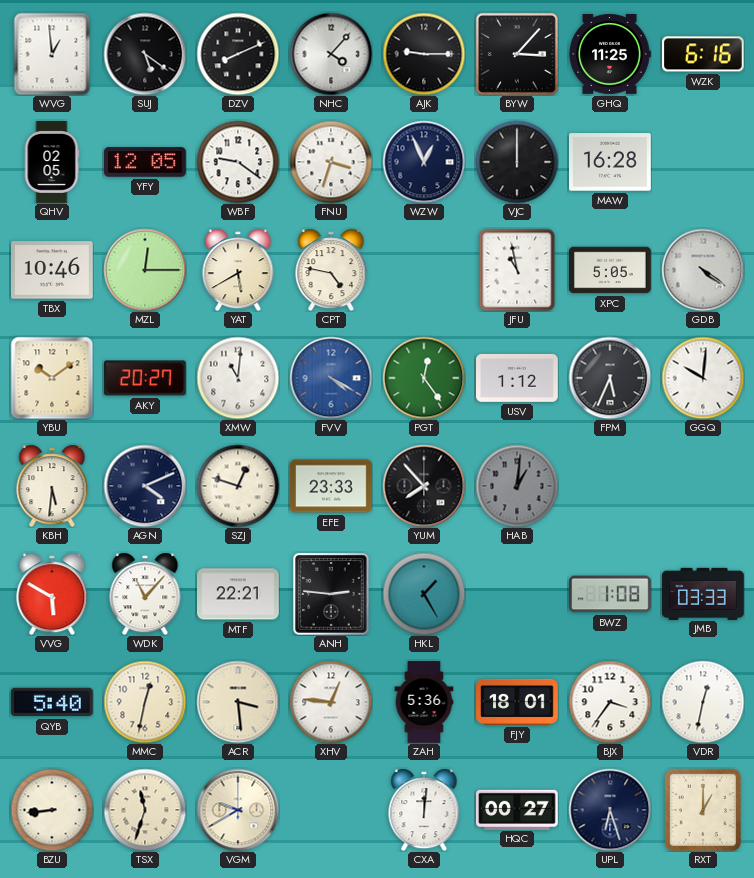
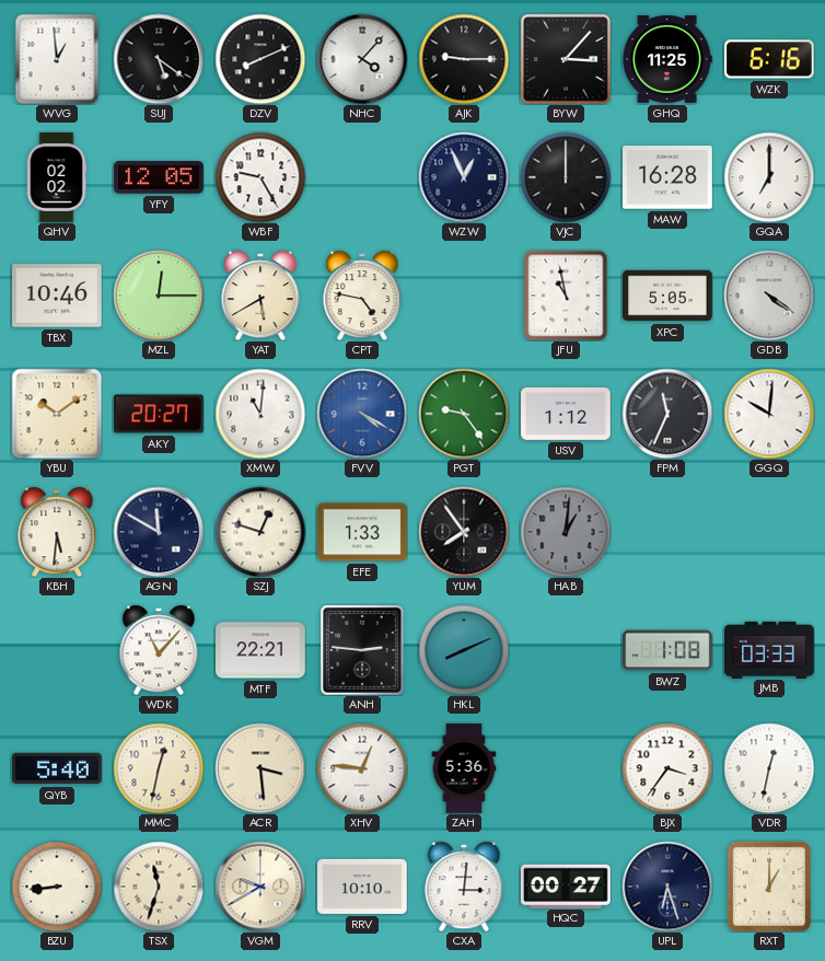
QHV: 02:05 -> 02:02 (57, 178)
WBF: 9:21 -> 9:25 (260, 177)
FNU: 3:33 -> none (331, 162)
GQA: none -> 7:00 (769, 177)
PGT: 12:24 -> 9:24 (464, 414)
FPM: 5:34 -> 11:34 (667, 414)
AGN: 4:11 -> 11:50 (159, 532)
EFE: 23:33 -> 1:33 (363, 532)
YUM: 7:53 -> 7:54 (464, 532)
VVG: 5:50 -> none (52, 594)
HKL: 1:25 -> 8:11 (464, 650)
FJY: 18:01 -> none (517, 702)
RRV: none -> 10:10 (363, 887)
CXA: 12:01 -> 3:01 (464, 887)
